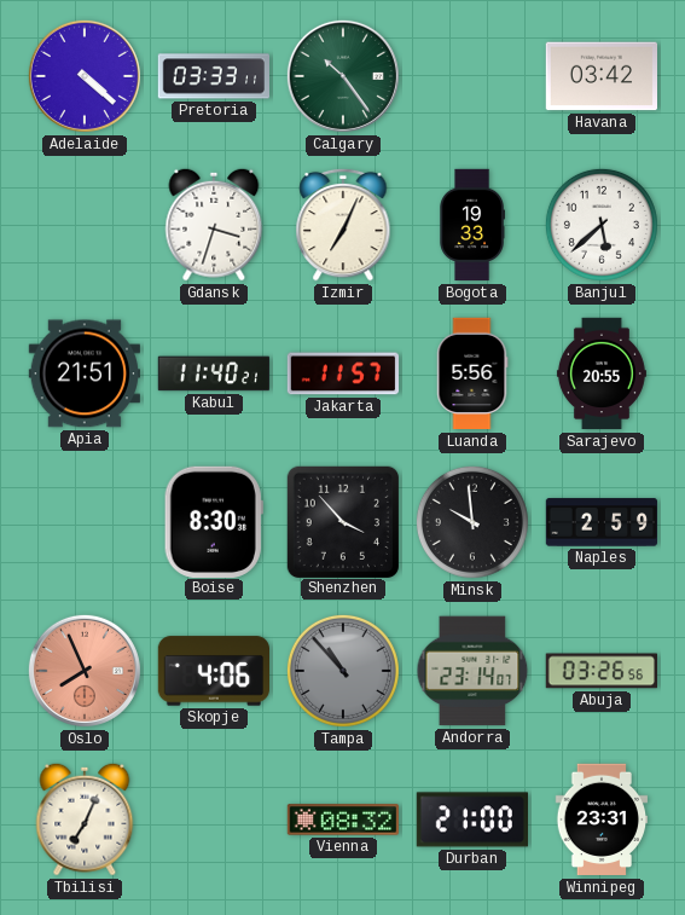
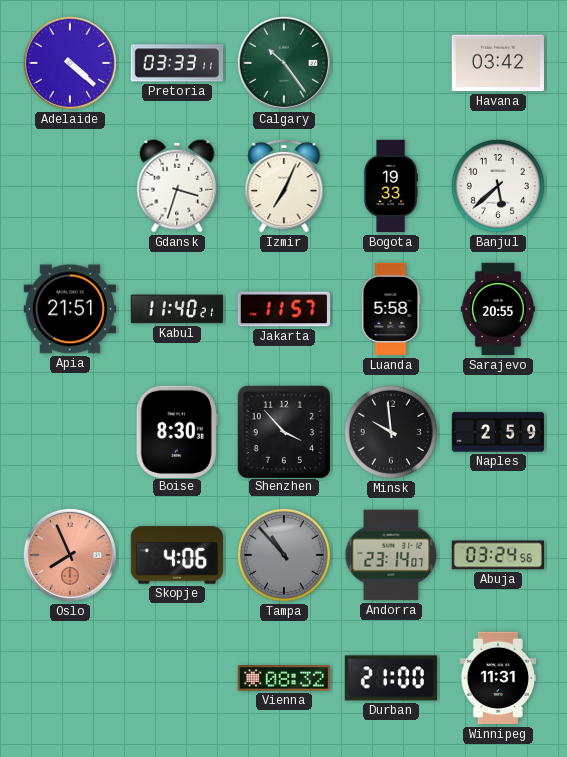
Luanda: 5:56 -> 5:58 (391, 309)
Abuja: 03:26 -> 03:24 (497, 555)
Tbilisi: 7:04 -> none (85, 820)
Winnipeg: 23:31 -> 11:31 (498, 678)
